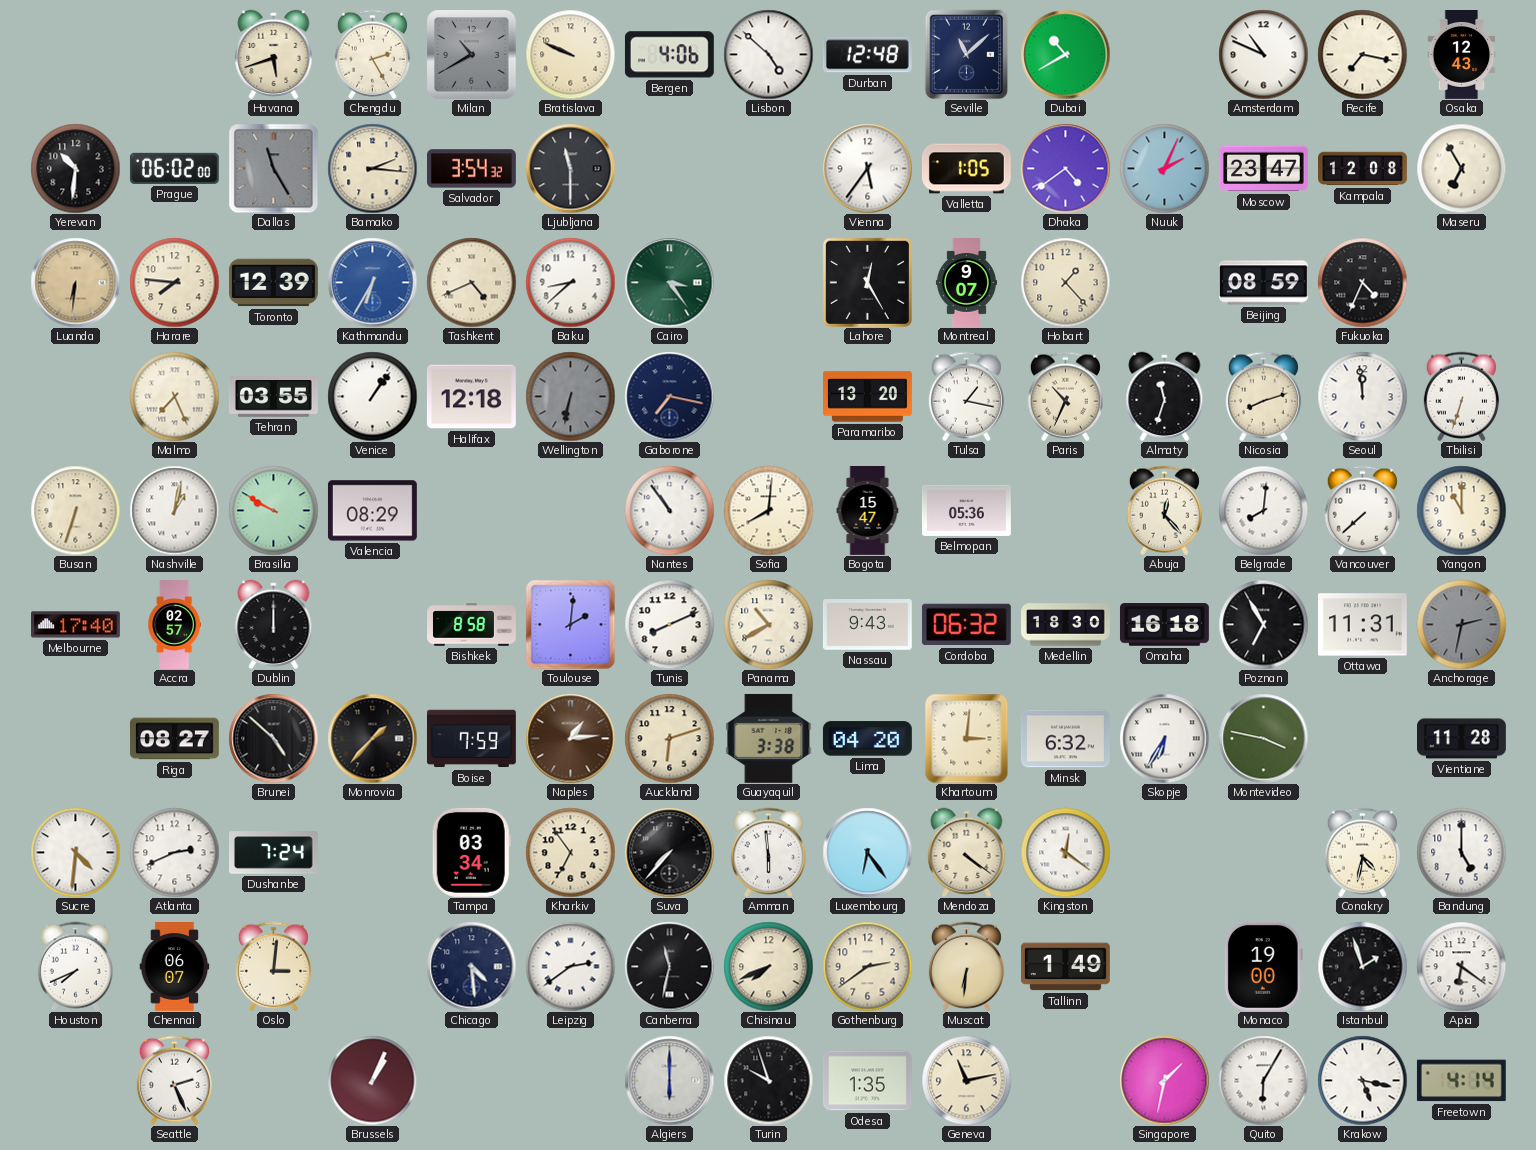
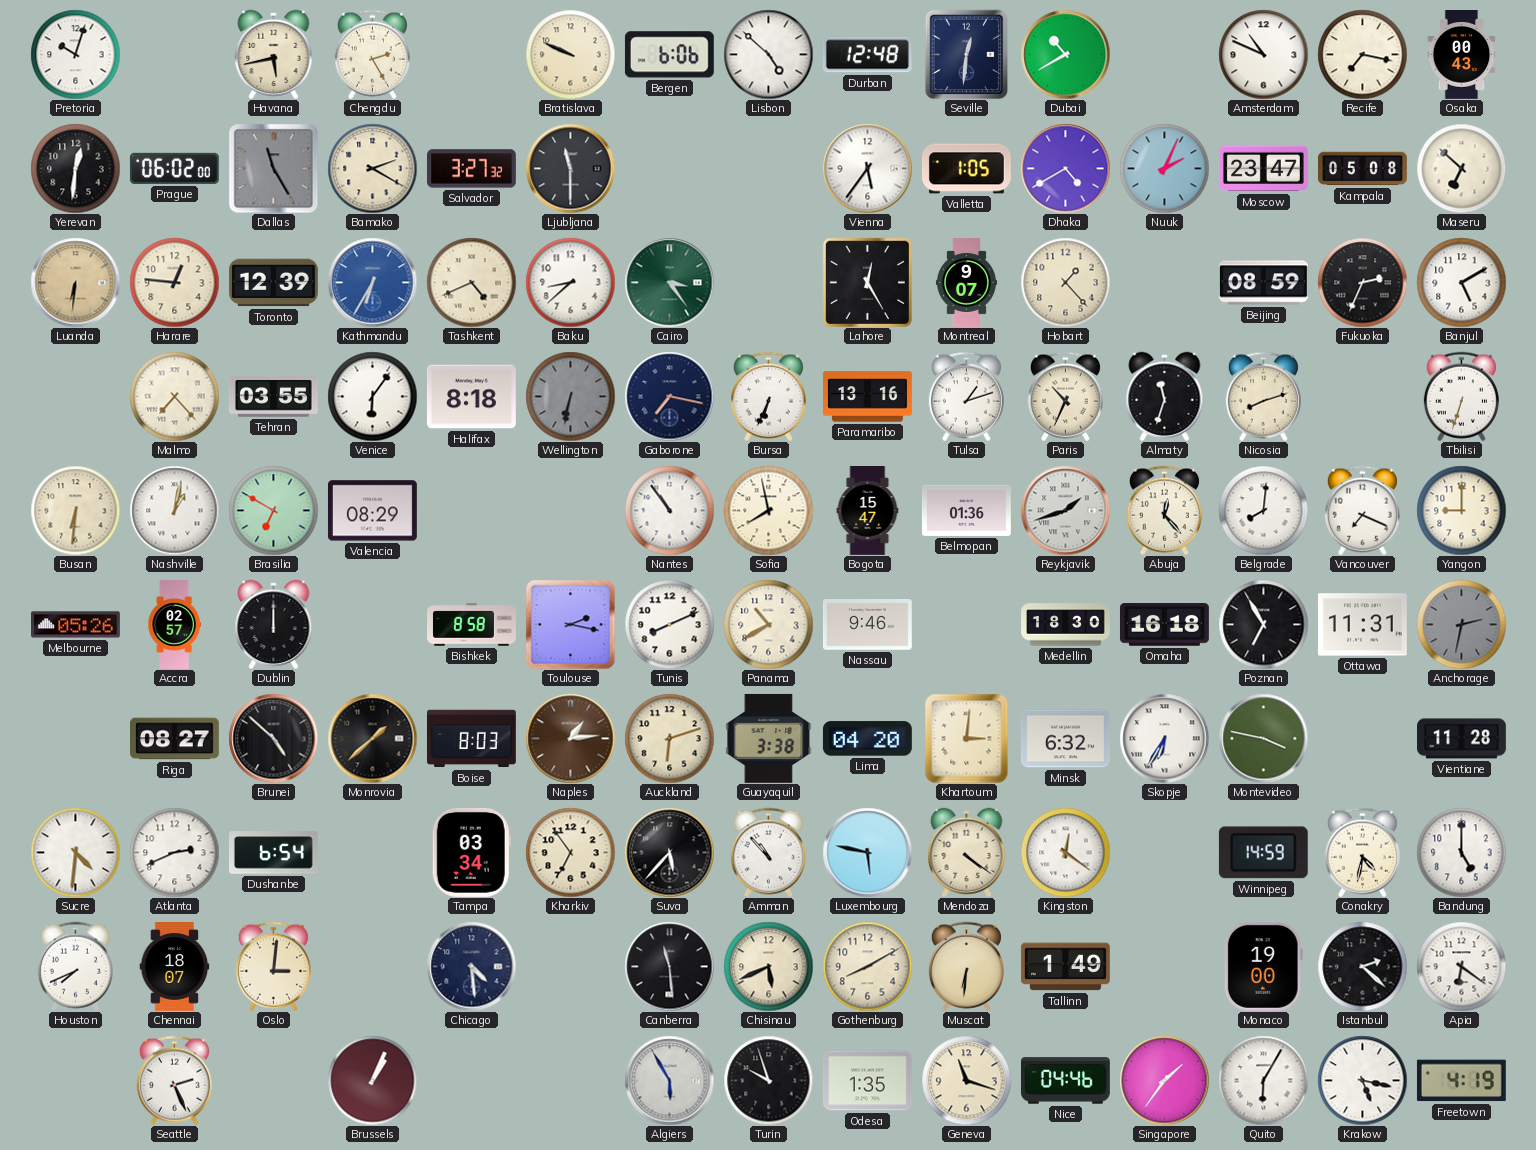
Pretoria: none -> 10:03 (75, 54)
Havana: 5:42 -> 5:43 (274, 54)
Milan: 10:40 -> none (471, 54)
Bergen: 4:06 -> 6:06 (669, 55)
Seville: 11:08 -> 12:31 (967, 54)
Osaka: 12:43 -> 00:43 (1462, 55)
Yerevan: 10:31 -> 12:31 (75, 168)
Bamako: 2:16 -> 2:20 (372, 168)
Salvador: 3:54 -> 3:27 (471, 169)
Dhaka: 4:39 -> 4:40 (1065, 168)
Kampala: 12:08 -> 05:08 (1363, 169)
Maseru: 6:55 -> 6:52 (1461, 168)
Harare: 7:46 -> 12:46 (174, 282)
Fukuoka: 4:34 -> 2:34 (1362, 282)
Banjul: none -> 5:10 (1461, 282)
Malmo: 7:26 -> 7:23 (174, 396)
Venice: 1:06 -> 6:06 (372, 396)
Halifax: 12:18 -> 8:18 (471, 397)
Bursa: none -> 6:34 (768, 396)
Paramaribo: 13:20 -> 13:16 (868, 397)
Tulsa: 1:17 -> 1:12 (966, 396)
Seoul: 11:59 -> none (1362, 396)
Busan: 6:33 -> 6:31 (75, 510)
Brasilia: 9:50 -> 6:50 (273, 510)
Sofia: 8:01 -> 7:58 (768, 510)
Belmopan: 05:36 -> 01:36 (966, 510)
Reykjavik: none -> 1:42 (1065, 510)
Vancouver: 7:38 -> 7:19 (1362, 510)
Yangon: 11:00 -> 9:00 (1461, 510)
Melbourne: 17:40 -> 05:26 (76, 625)
Toulouse: 2:01 -> 2:17 (570, 624)
Nassau: 9:43 -> 9:46 (867, 625)
Cordoba: 06:32 -> none (966, 625)
Monrovia: 1:37 -> 1:38 (372, 738)
Boise: 7:59 -> 8:03 (471, 739)
Dushanbe: 7:24 -> 6:54 (274, 853)
Suva: 7:37 -> 5:37 (669, 852)
Amman: 5:59 -> 10:53 (768, 852)
Luxembourg: 6:24 -> 5:47 (867, 852)
Winnipeg: none -> 14:59 (1263, 853)
Chennai: 06:07 -> 18:07 (175, 967)
Leipzig: 2:39 -> none (570, 966)
Canberra: 11:32 -> 11:29 (669, 966)
Chisinau: 7:41 -> 5:41 (768, 966)
Gothenburg: 2:39 -> 8:10 (867, 966)
Istanbul: 1:57 -> 2:22 (1362, 966)
Algiers: 6:00 -> 5:55 (669, 1080)
Geneva: 11:13 -> 11:18 (966, 1080)
Nice: none -> 04:46 (1065, 1081)
Singapore: 1:32 -> 1:36 (1164, 1080)
Freetown: 4:14 -> 4:19 (1461, 1081)
